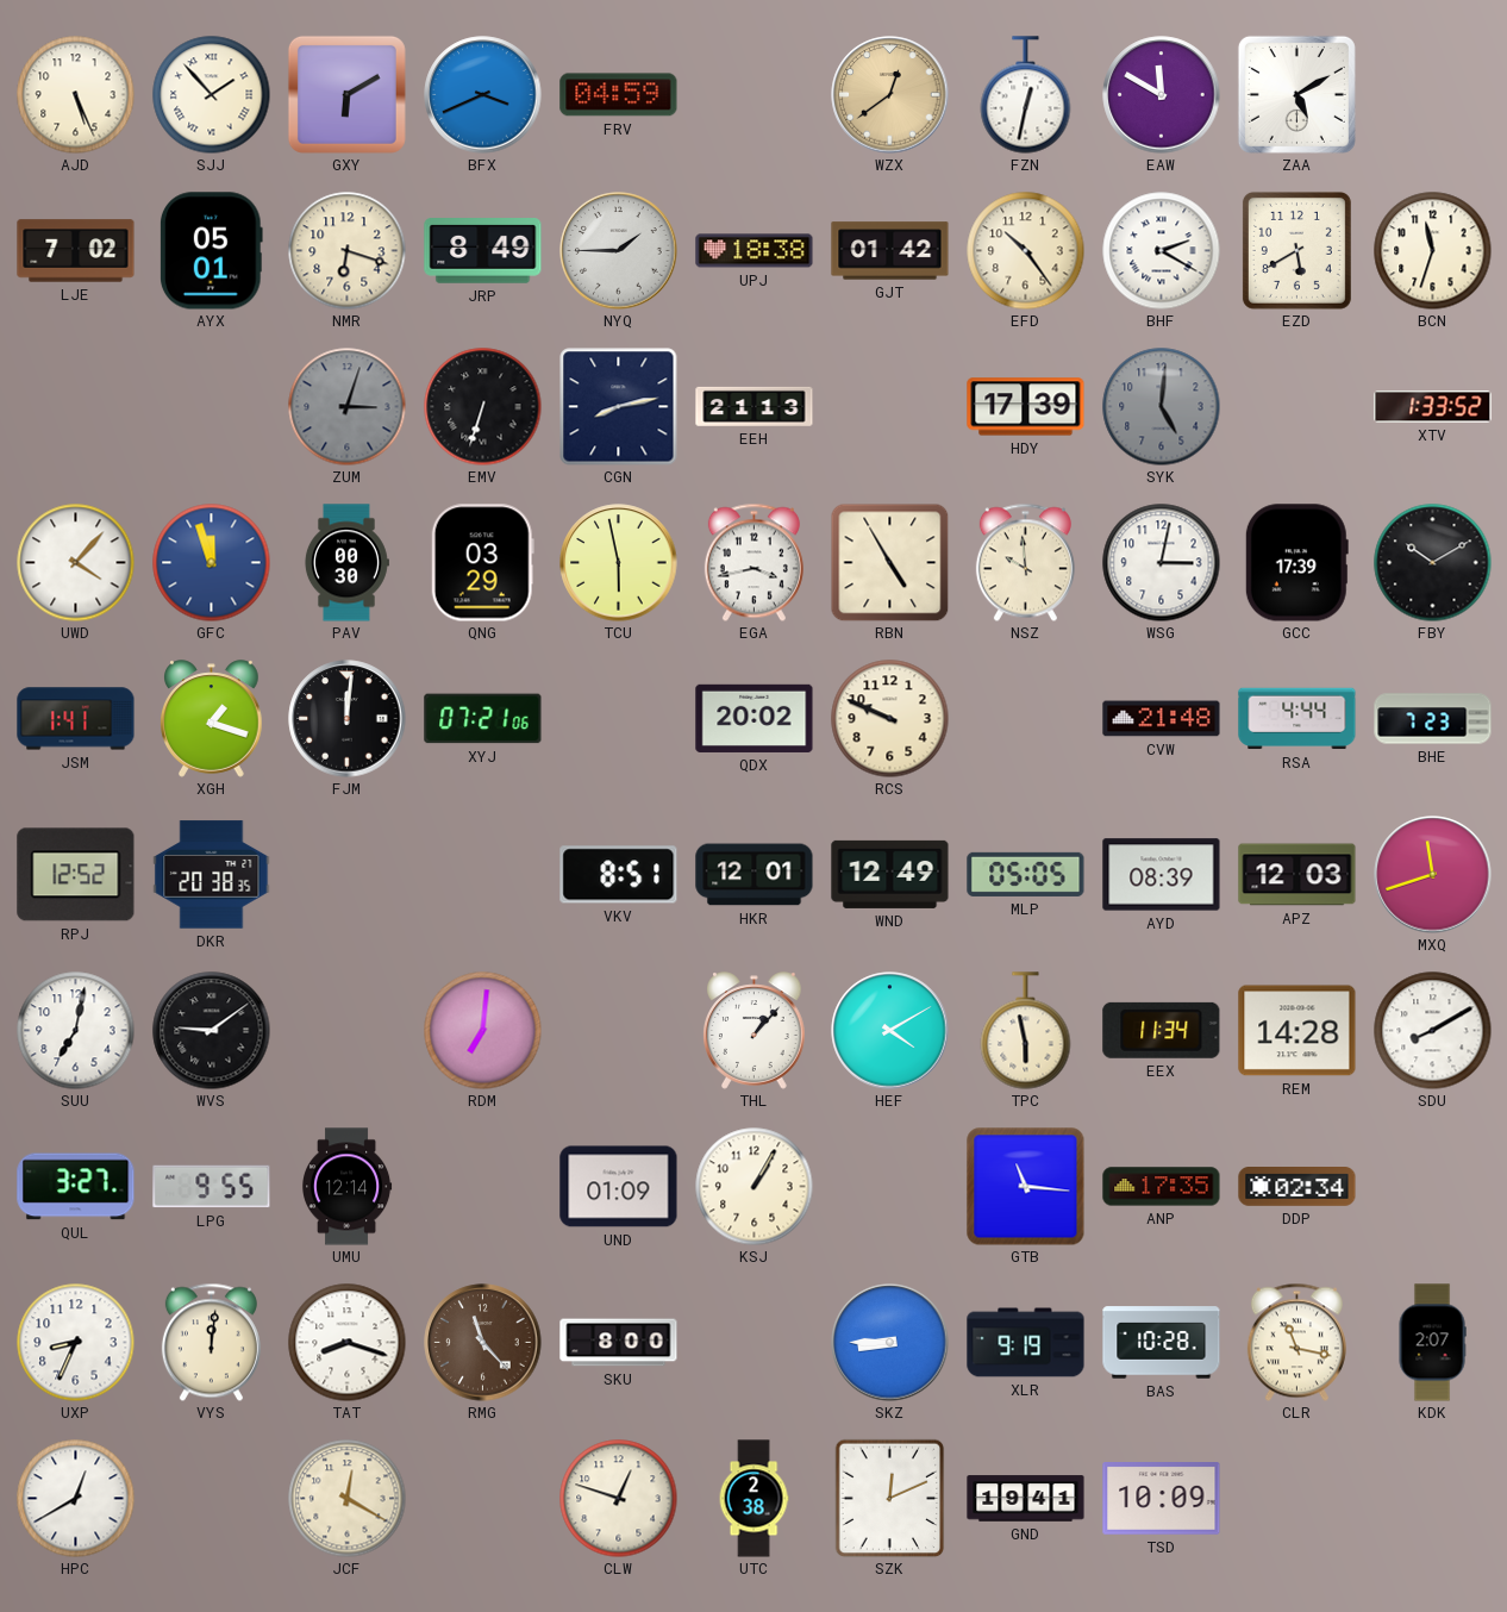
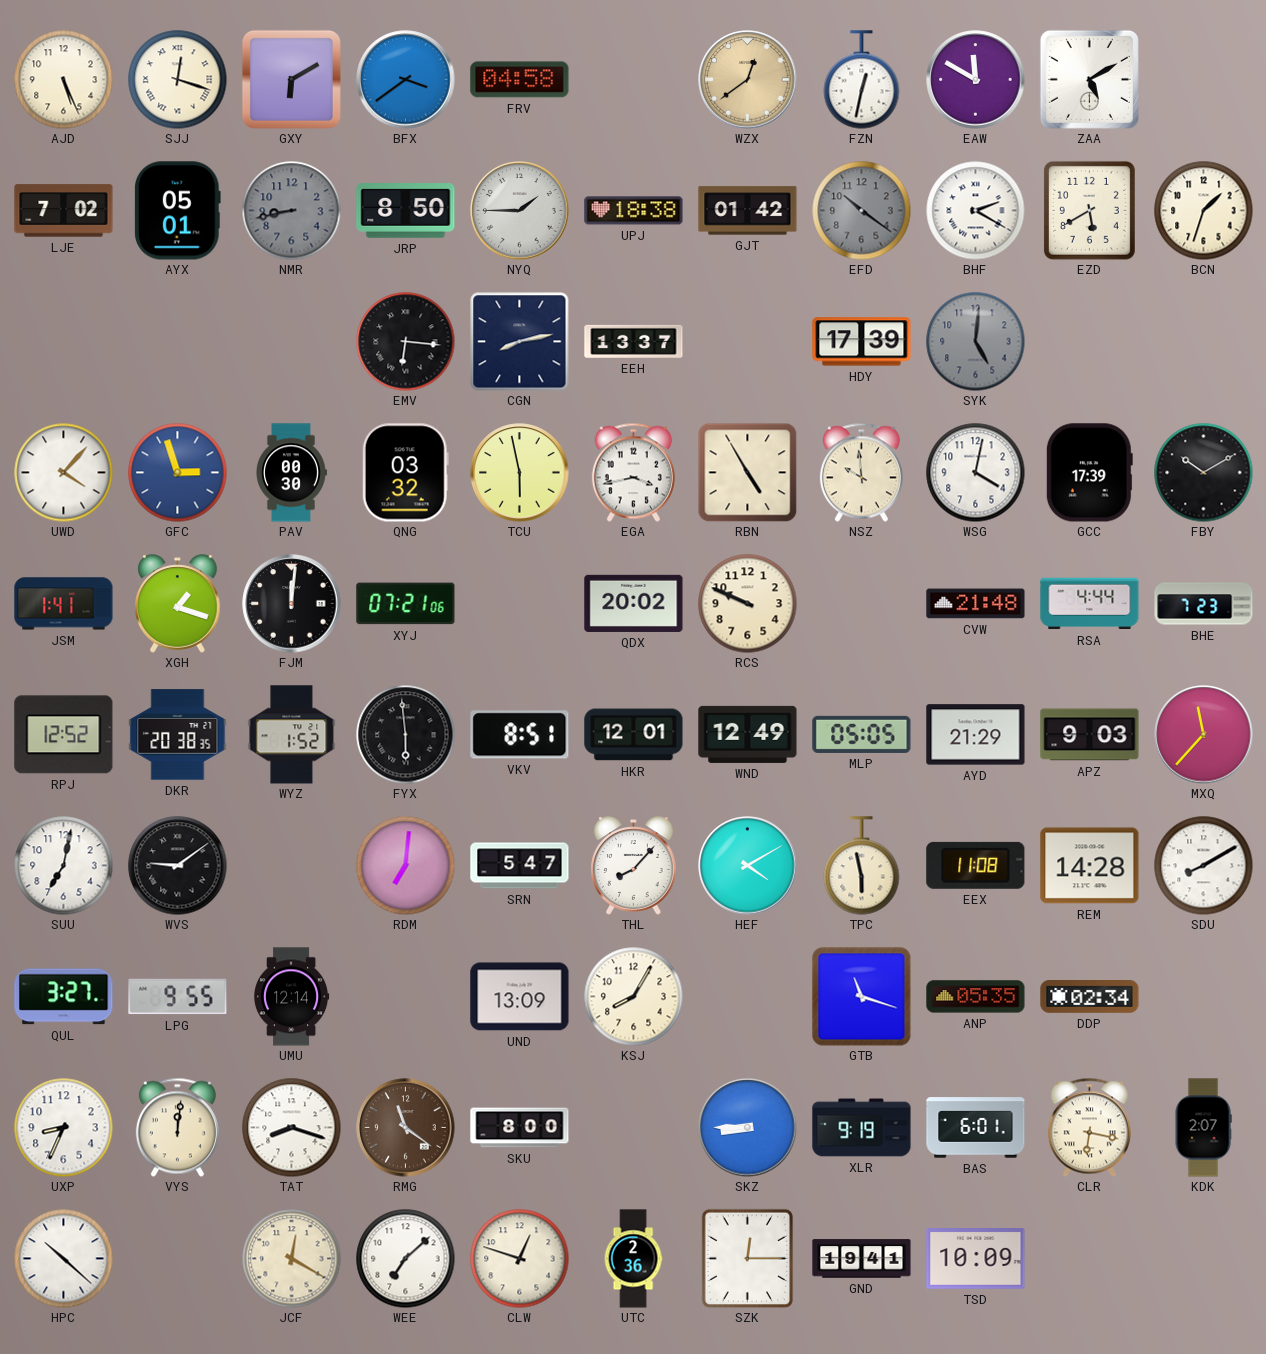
SJJ: 1:53 -> 12:18 (178, 80)
BFX: 3:41 -> 3:39 (406, 80)
FRV: 04:59 -> 04:58 (520, 80)
NMR: 6:18 -> 8:43 (292, 211)
NMR dial: cream -> grey (292, 211)
JRP: 8:49 -> 8:50 (406, 211)
EFD: 10:24 -> 10:21 (862, 211)
EFD dial: cream -> grey (862, 211)
BCN: 11:33 -> 1:33 (1204, 211)
ZUM: 3:03 -> none (348, 407)
EMV: 6:33 -> 6:16 (406, 342)
EEH: 21:13 -> 13:37 (634, 341)
XTV: 1:33 -> none (1433, 407)
GFC: 11:57 -> 2:57 (178, 473)
QNG: 03:29 -> 03:32 (405, 473)
WSG: 3:02 -> 4:02 (976, 473)
WYZ: none -> 1:52 (292, 735)
FYX: none -> 5:59 (406, 735)
AYD: 08:39 -> 21:29 (976, 735)
APZ: 12:03 -> 9:03 (1090, 735)
MXQ: 11:42 -> 11:37 (1204, 735)
SRN: none -> 5:47 (520, 866)
THL: 1:07 -> 8:07 (634, 866)
EEX: 11:34 -> 11:08 (976, 865)
UND: 01:09 -> 13:09 (520, 997)
KSJ: 1:05 -> 8:05 (634, 997)
GTB: 11:16 -> 11:18 (861, 996)
ANP: 17:35 -> 05:35 (976, 997)
RMG: 11:23 -> 11:21 (406, 1128)
BAS: 10:28 -> 6:01 (976, 1128)
CLR: 11:17 -> 6:17 (1089, 1127)
HPC: 12:40 -> 10:22 (64, 1259)
WEE: none -> 7:08 (406, 1259)
UTC: 2:38 -> 2:36 (633, 1259)
SZK: 12:11 -> 12:15 (748, 1258)
